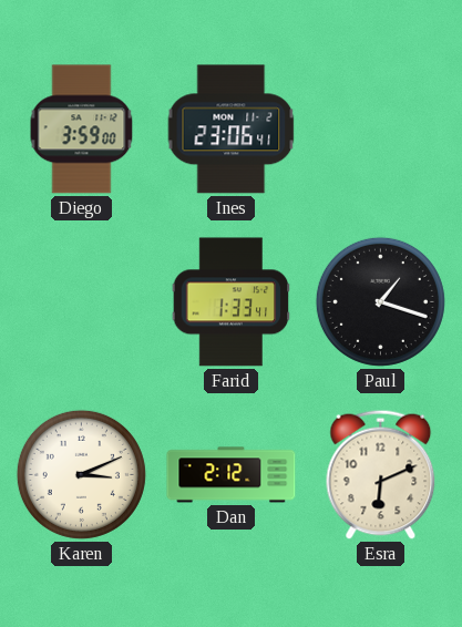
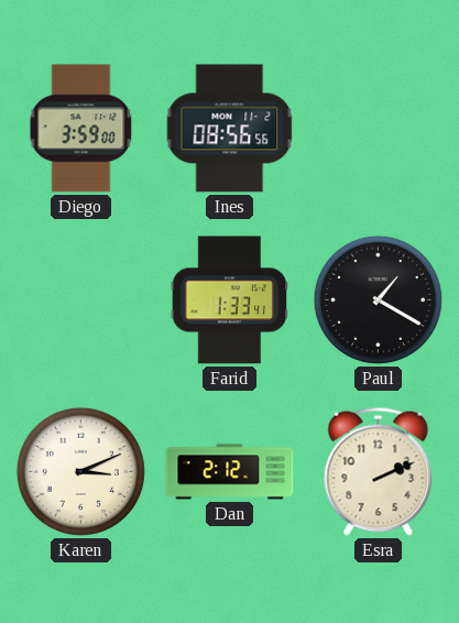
Ines: 23:06 -> 08:56 (230, 129)
Paul: 1:18 -> 1:20 (378, 299)
Esra: 6:11 -> 2:11 (379, 471)
